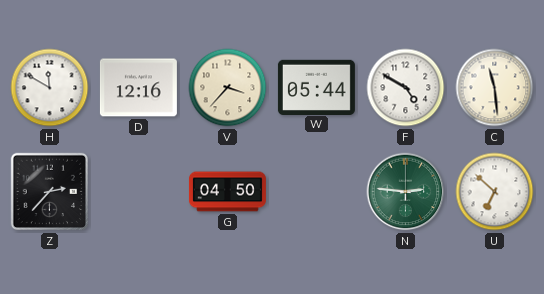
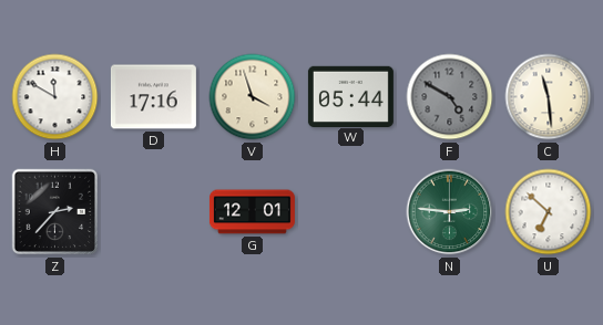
D: 12:16 -> 17:16 (153, 97)
V: 3:37 -> 3:57 (253, 97)
F dial: white -> grey (450, 97)
G: 04:50 -> 12:01 (252, 212)
